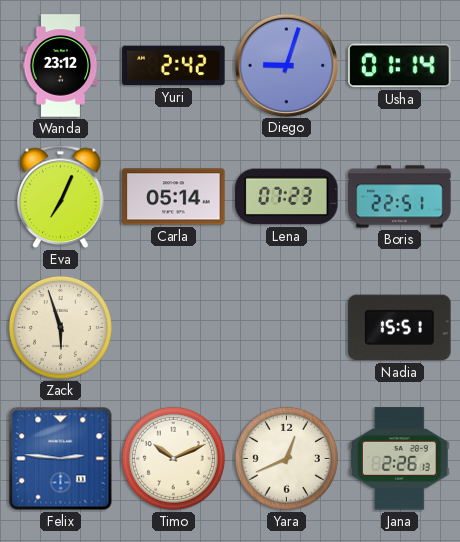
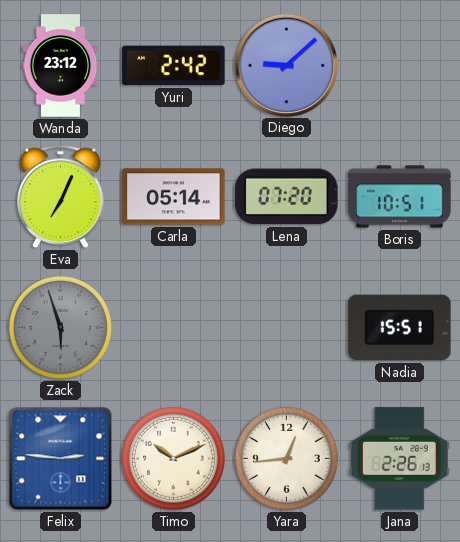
Diego: 9:03 -> 9:08 (286, 65)
Usha: 01:14 -> none (400, 66)
Lena: 07:23 -> 07:20 (287, 197)
Boris: 22:51 -> 10:51 (400, 197)
Zack dial: cream -> grey (60, 327)
Yara: 12:41 -> 12:44 (286, 458)
